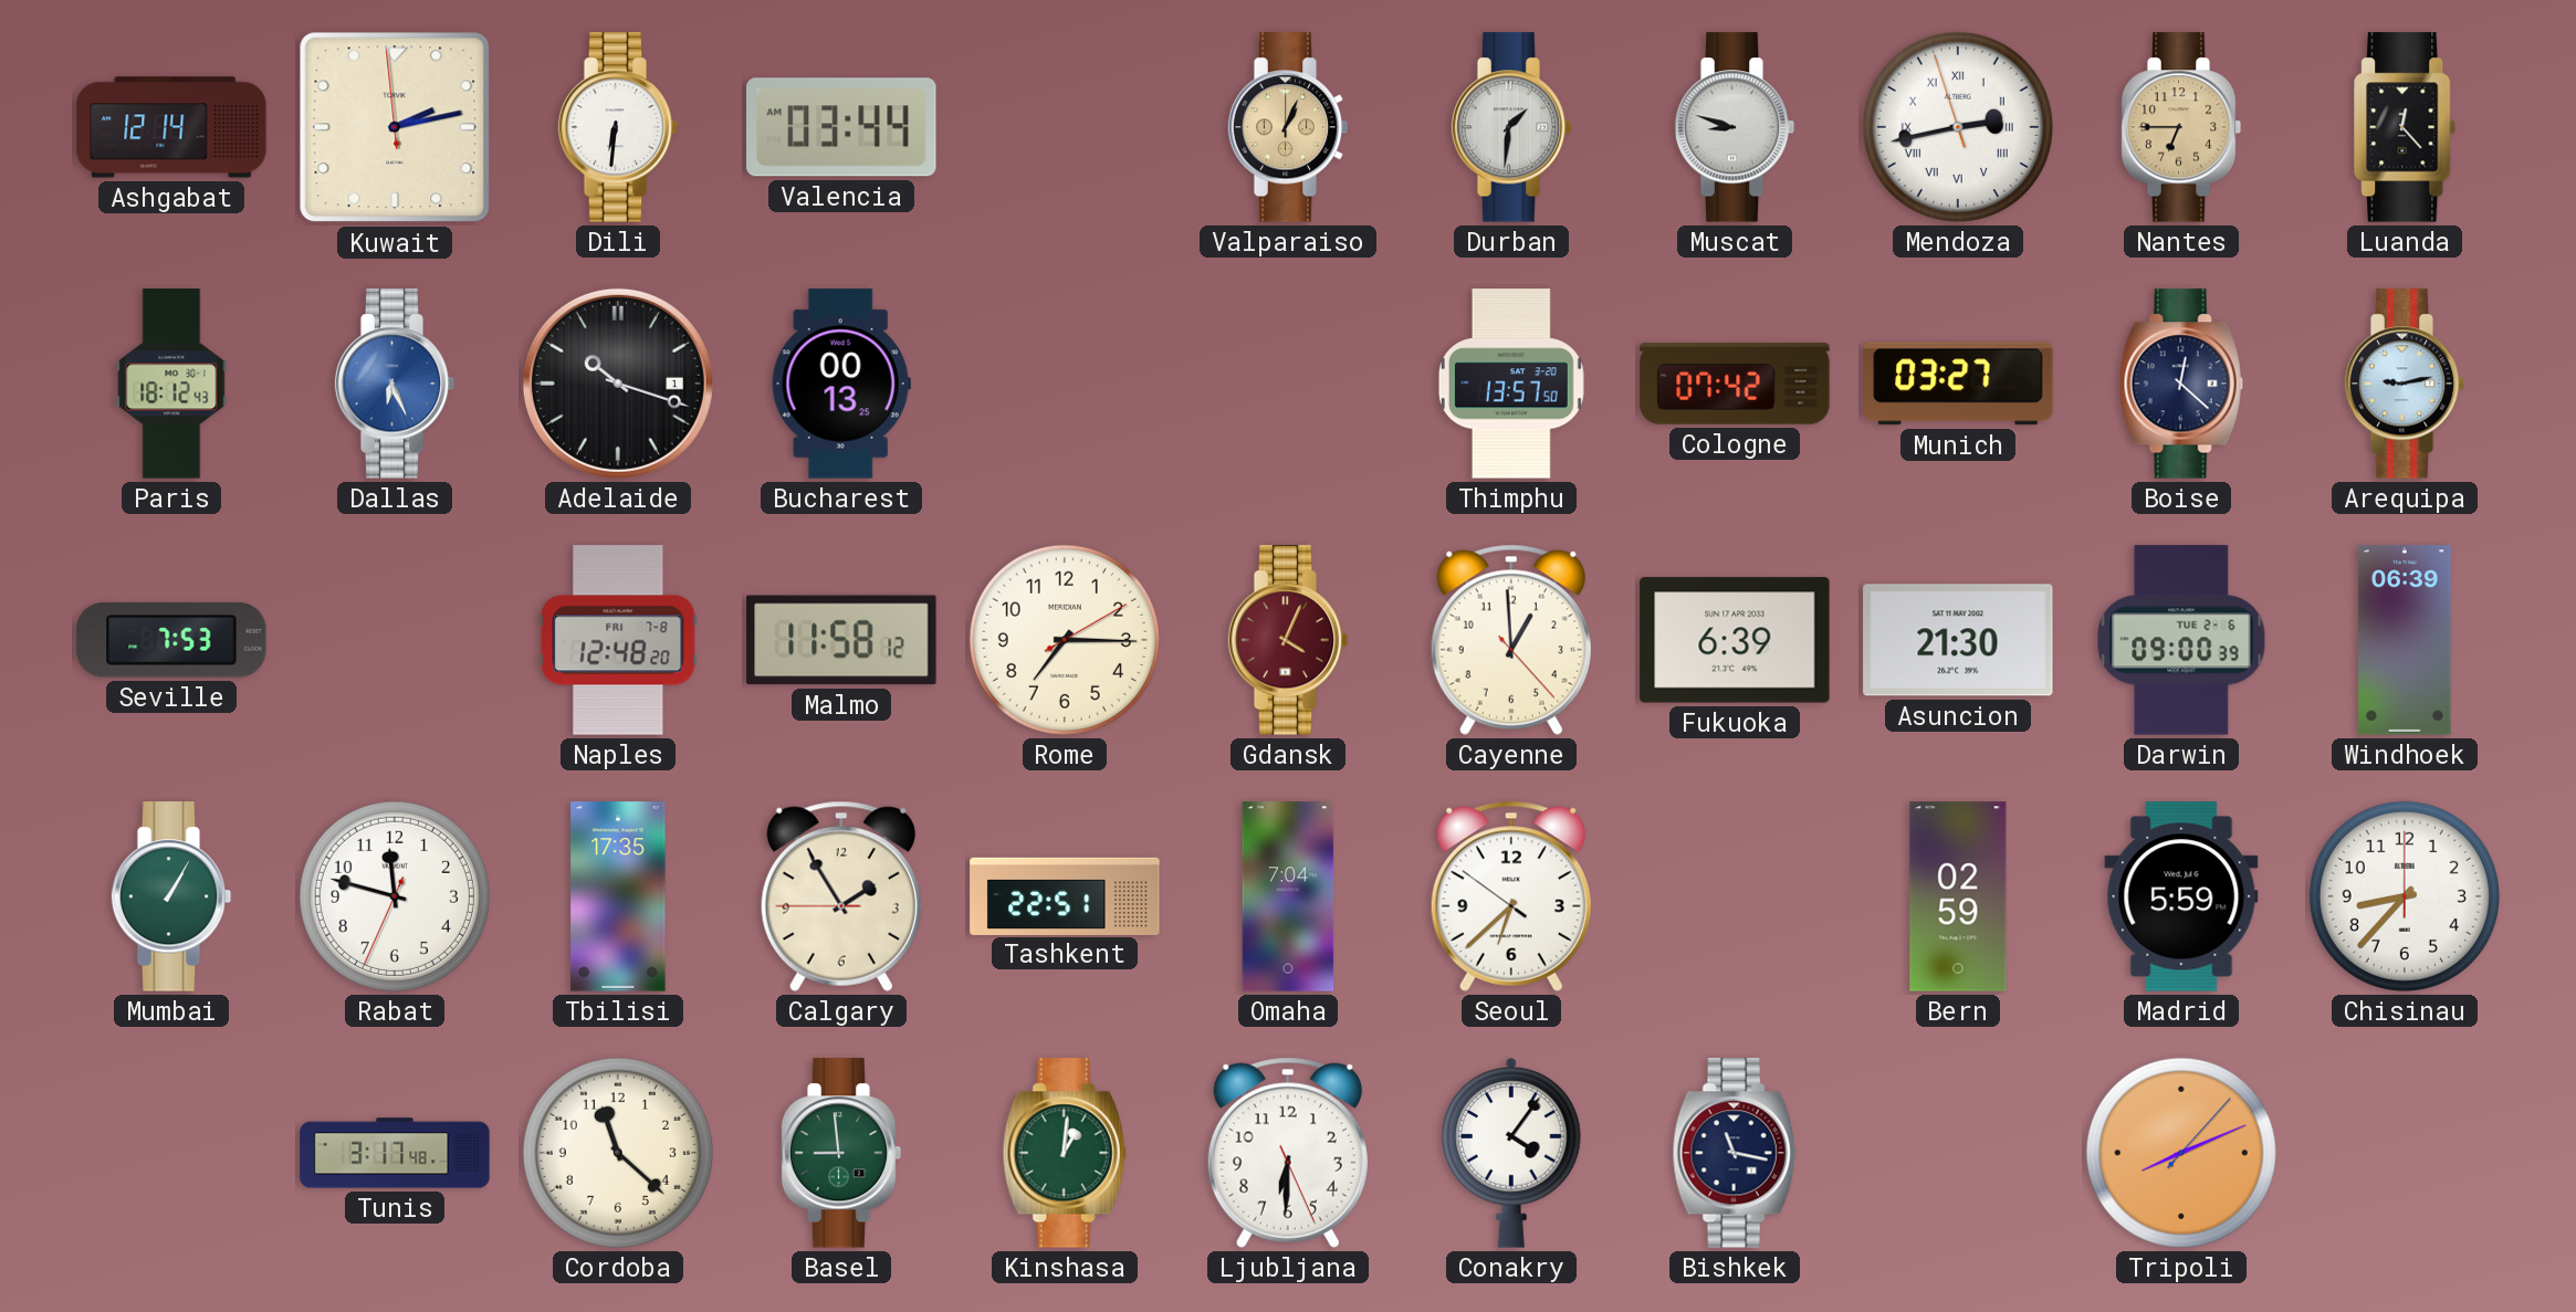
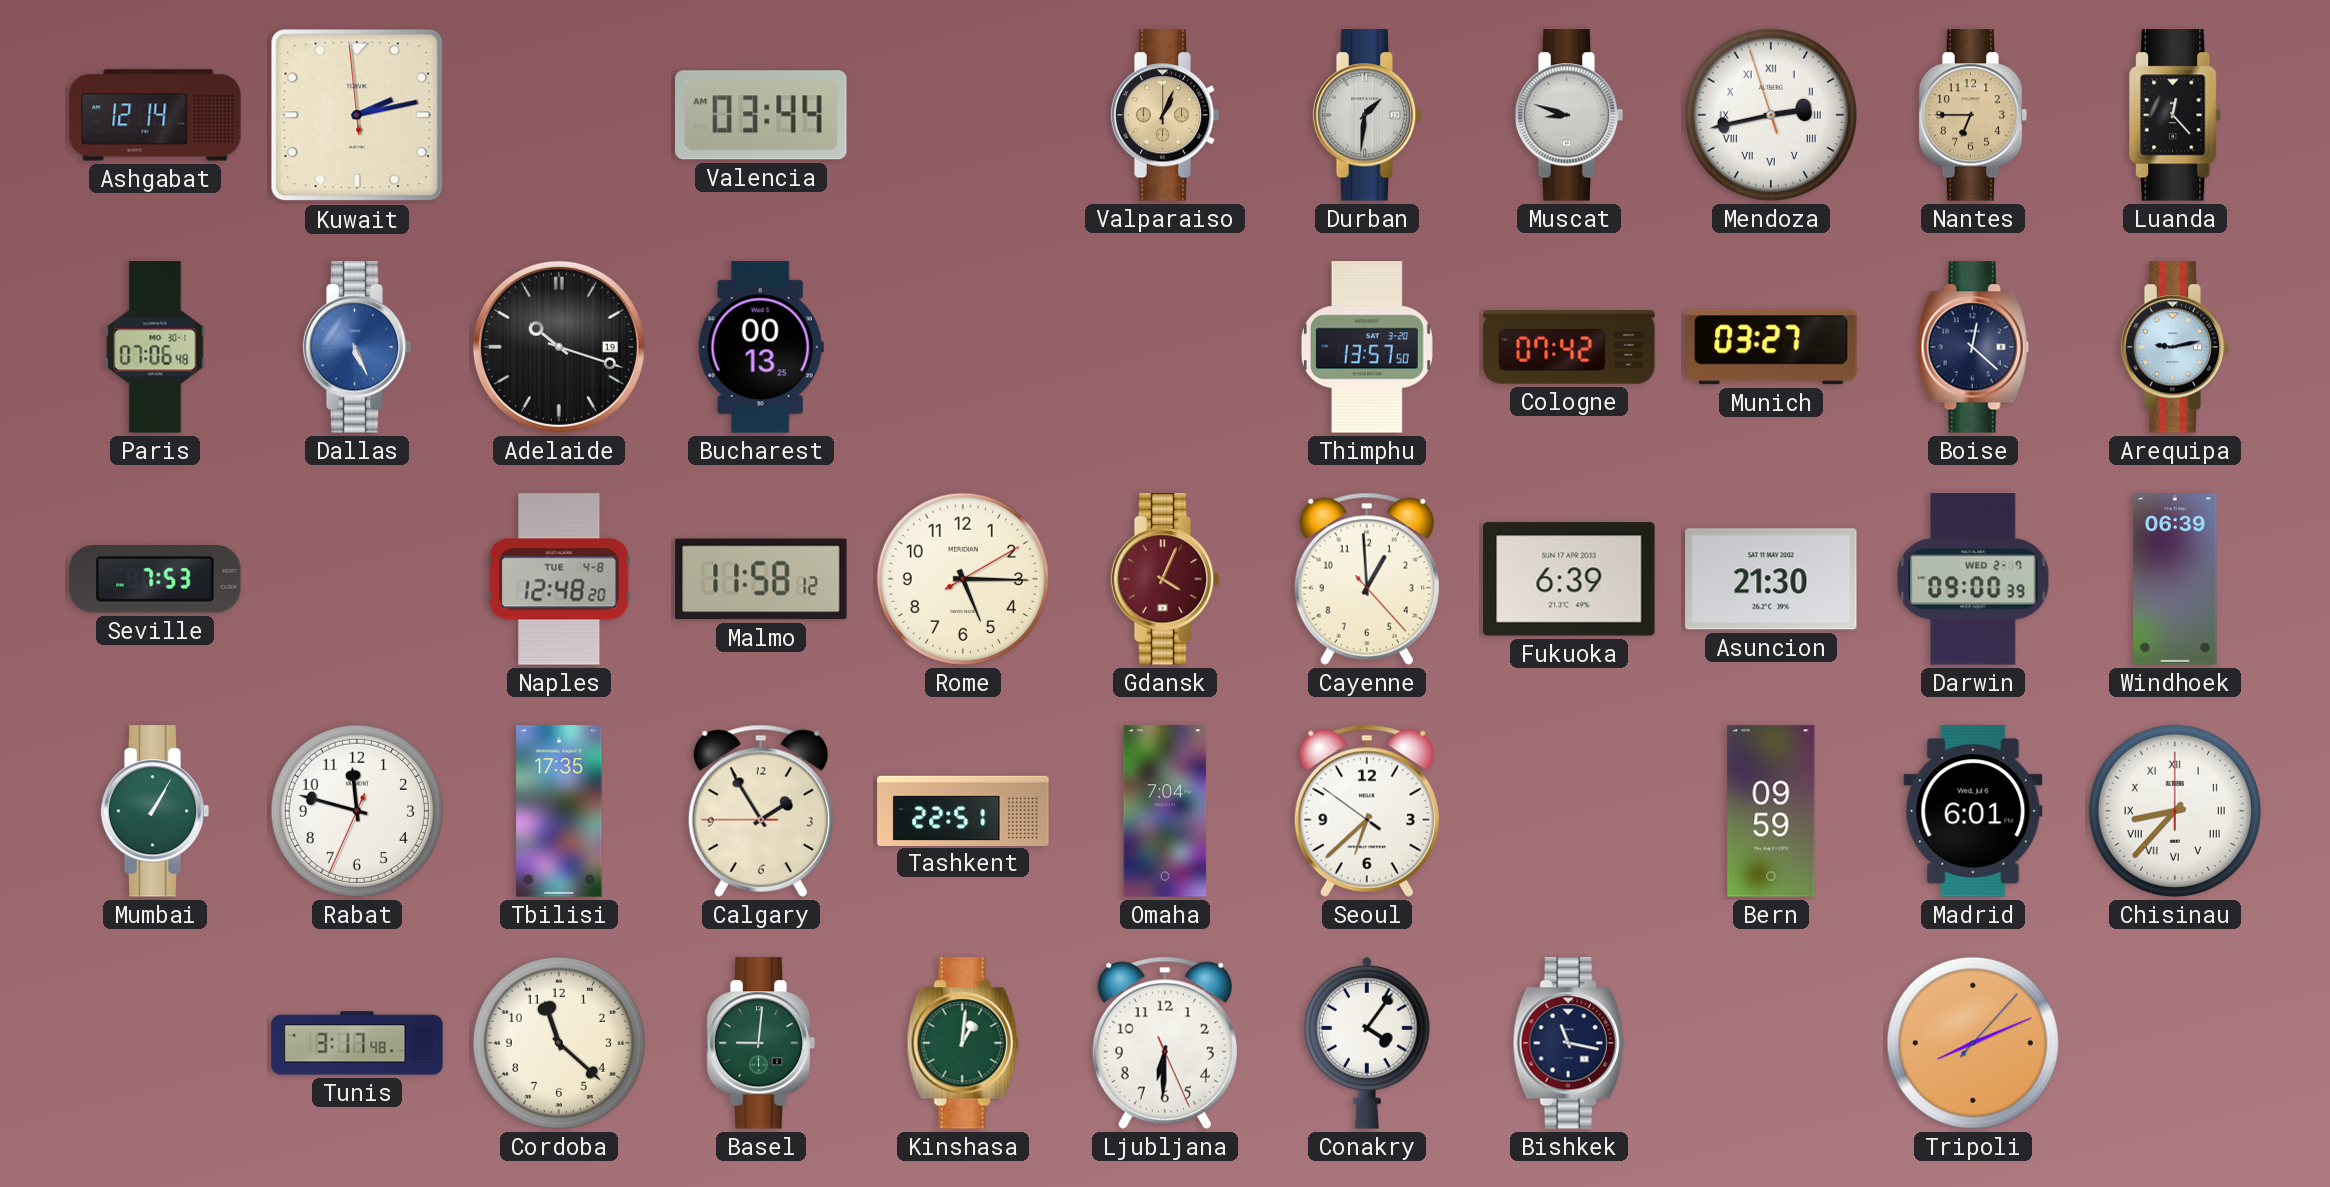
Dili: 6:31 -> none (618, 127)
Paris: 18:12 -> 07:06 (155, 347)
Dallas: 6:26 -> 5:26 (357, 347)
Adelaide date: 1 -> 19 (559, 347)
Naples date: FRI 7-8 -> TUE 4-8 (559, 579)
Rome: 7:15 -> 5:15 (963, 579)
Darwin date: TUE 2-6 -> WED 2-7 (1973, 579)
Bern: 02:59 -> 09:59 (1771, 811)
Madrid: 5:59 -> 6:01 (1973, 811)
Chisinau numerals: Arabic -> Roman (2175, 811)
Basel: 8:59 -> 9:01 (761, 1043)
